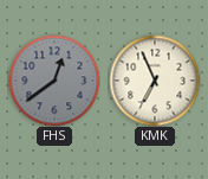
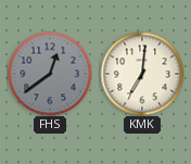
KMK: 6:56 -> 7:01 (142, 74)
